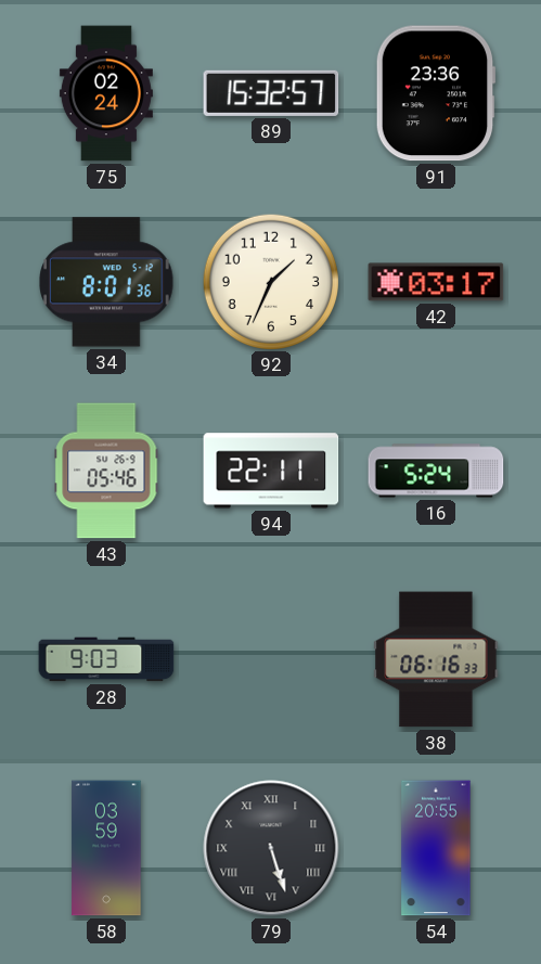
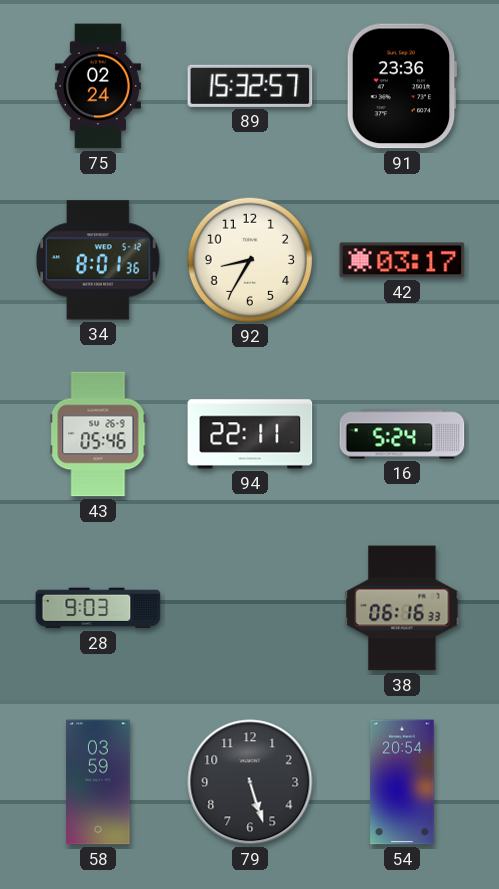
92: 1:34 -> 8:35 (249, 259)
79 numerals: Roman -> Arabic (250, 782)
54: 20:55 -> 20:54 (402, 782)
